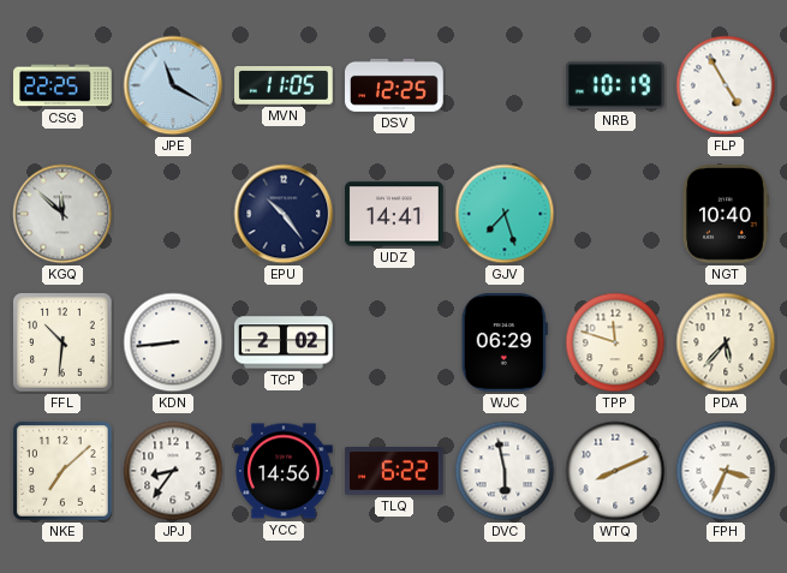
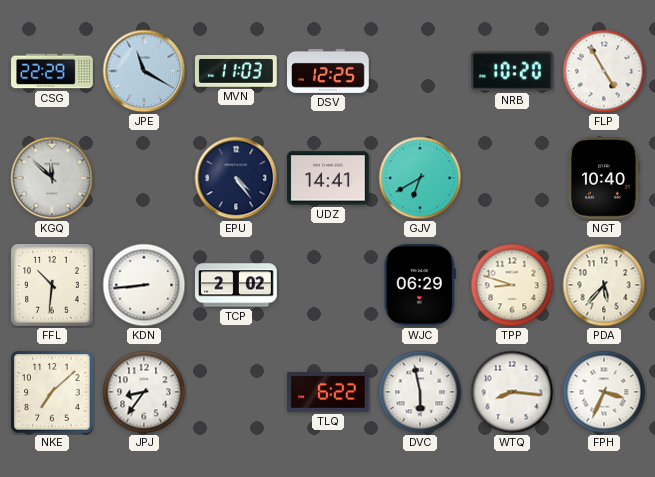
CSG: 22:25 -> 22:29 (52, 71)
MVN: 11:05 -> 11:03 (237, 71)
NRB: 10:19 -> 10:20 (512, 71)
EPU: 10:24 -> 4:24 (236, 178)
GJV: 7:27 -> 6:40 (420, 178)
TPP: 11:48 -> 8:48 (512, 285)
YCC: 14:56 -> none (284, 471)
WTQ: 8:11 -> 8:16 (512, 392)
